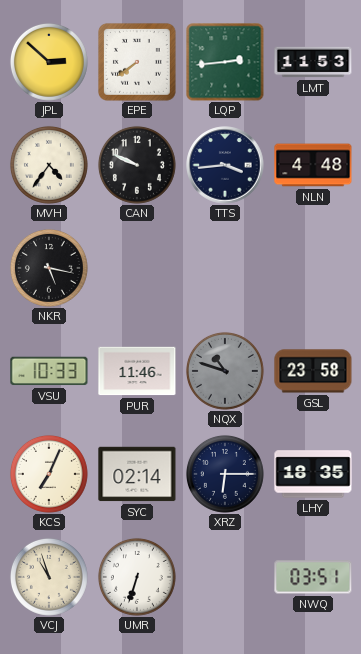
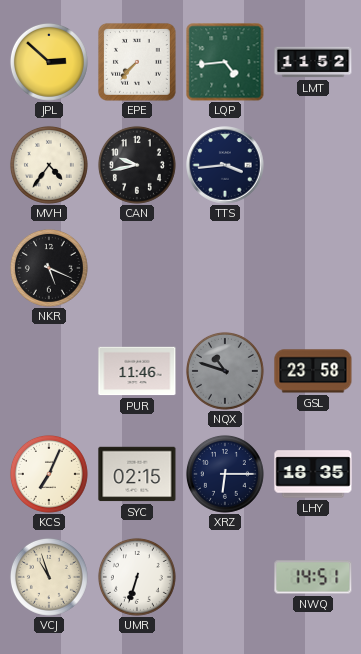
EPE: 7:39 -> 7:37 (138, 63)
LQP: 2:44 -> 4:44 (225, 62)
LMT: 11:53 -> 11:52 (313, 62)
CAN: 9:49 -> 9:43 (137, 165)
NLN: 4:48 -> none (313, 165)
NKR: 5:17 -> 5:19 (49, 268)
VSU: 10:33 -> none (49, 371)
SYC: 02:14 -> 02:15 (137, 474)
NWQ: 03:51 -> 14:51 (313, 577)
